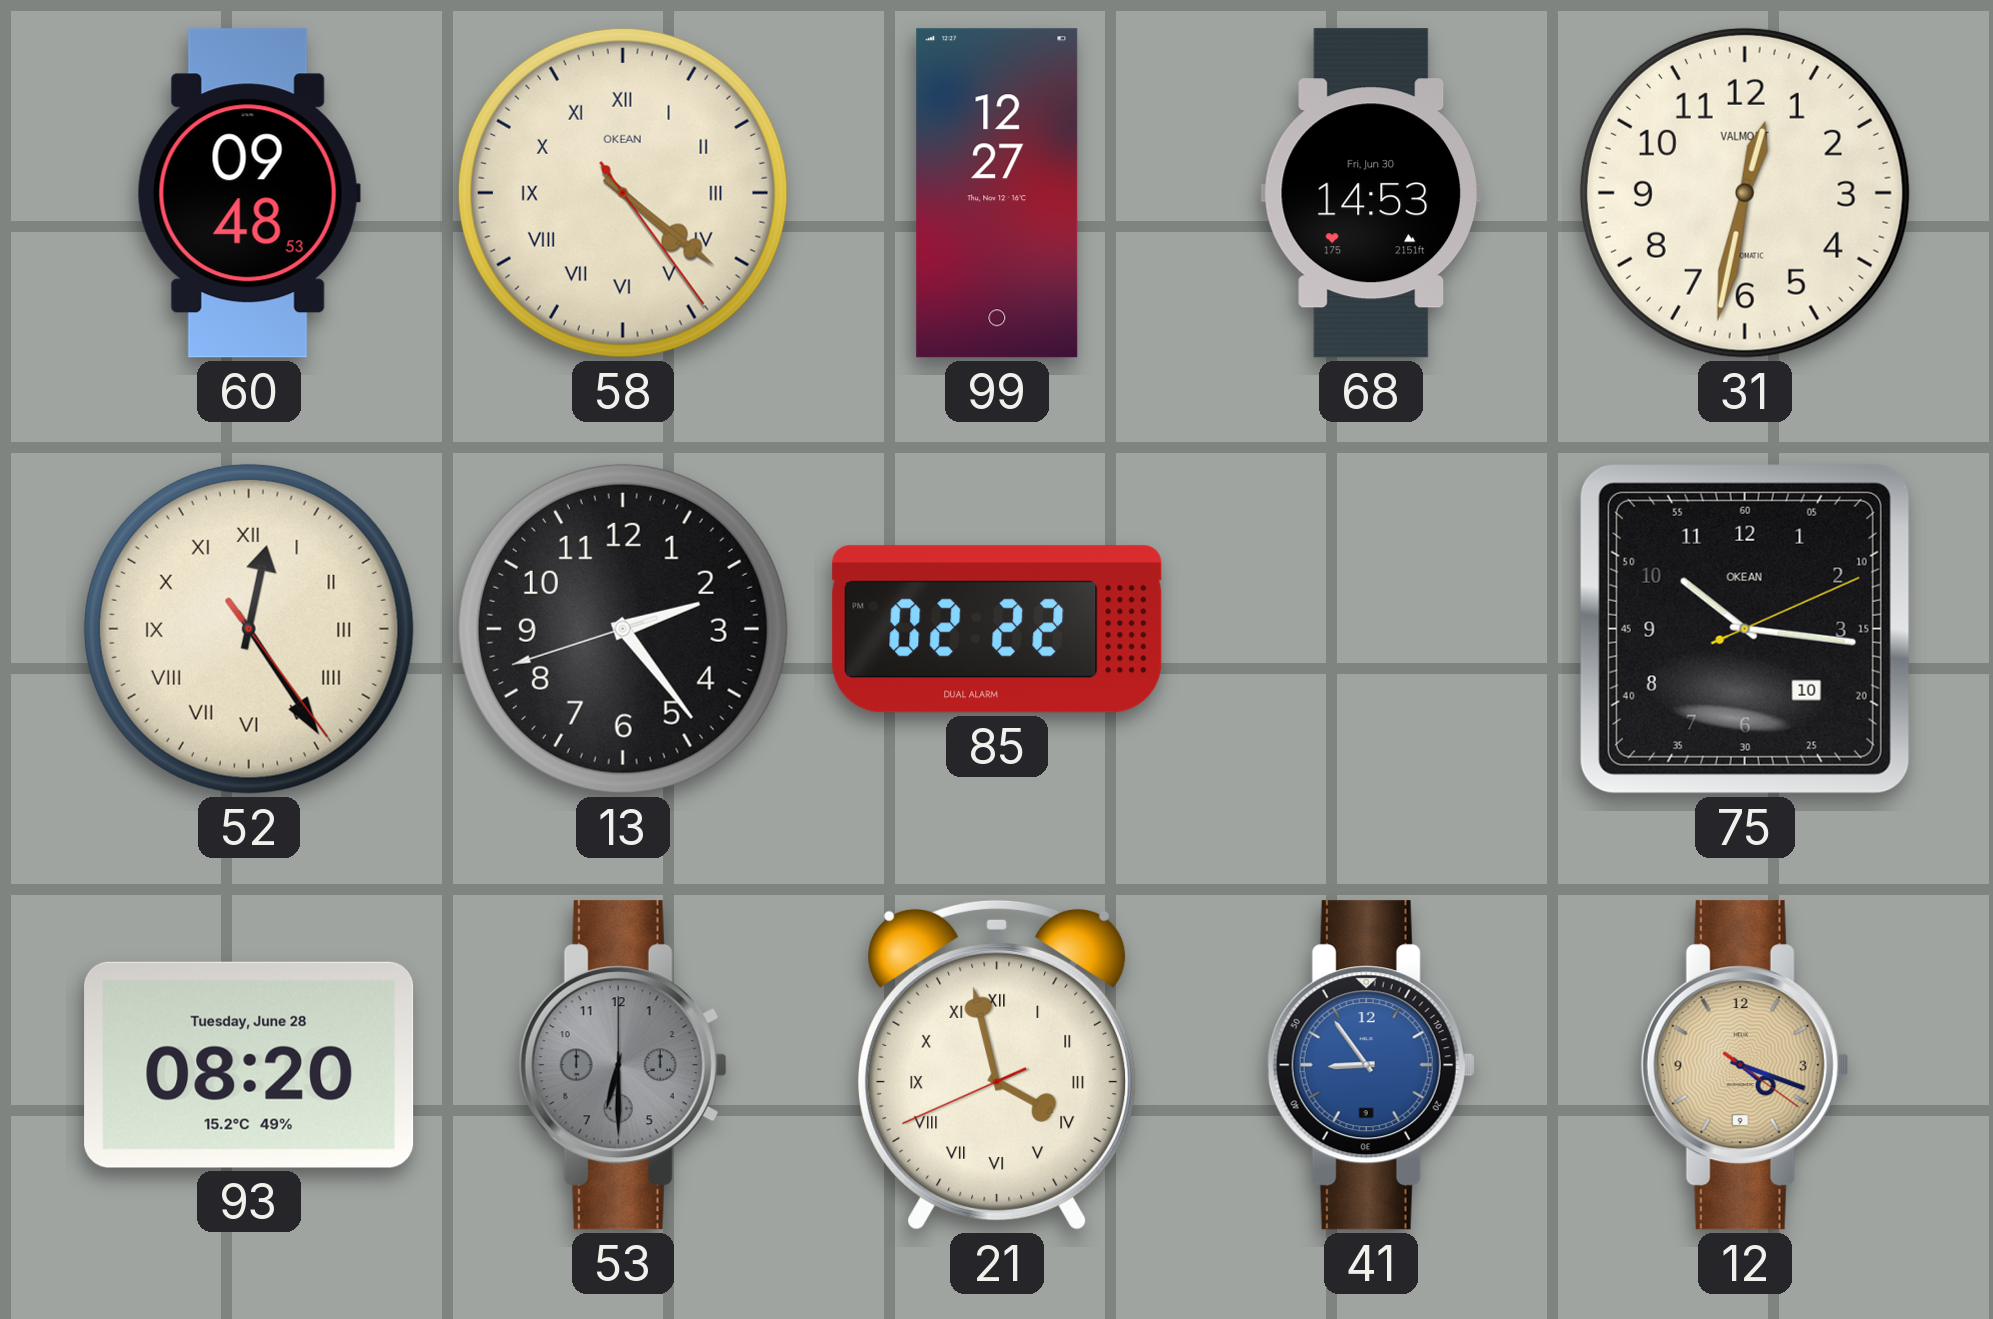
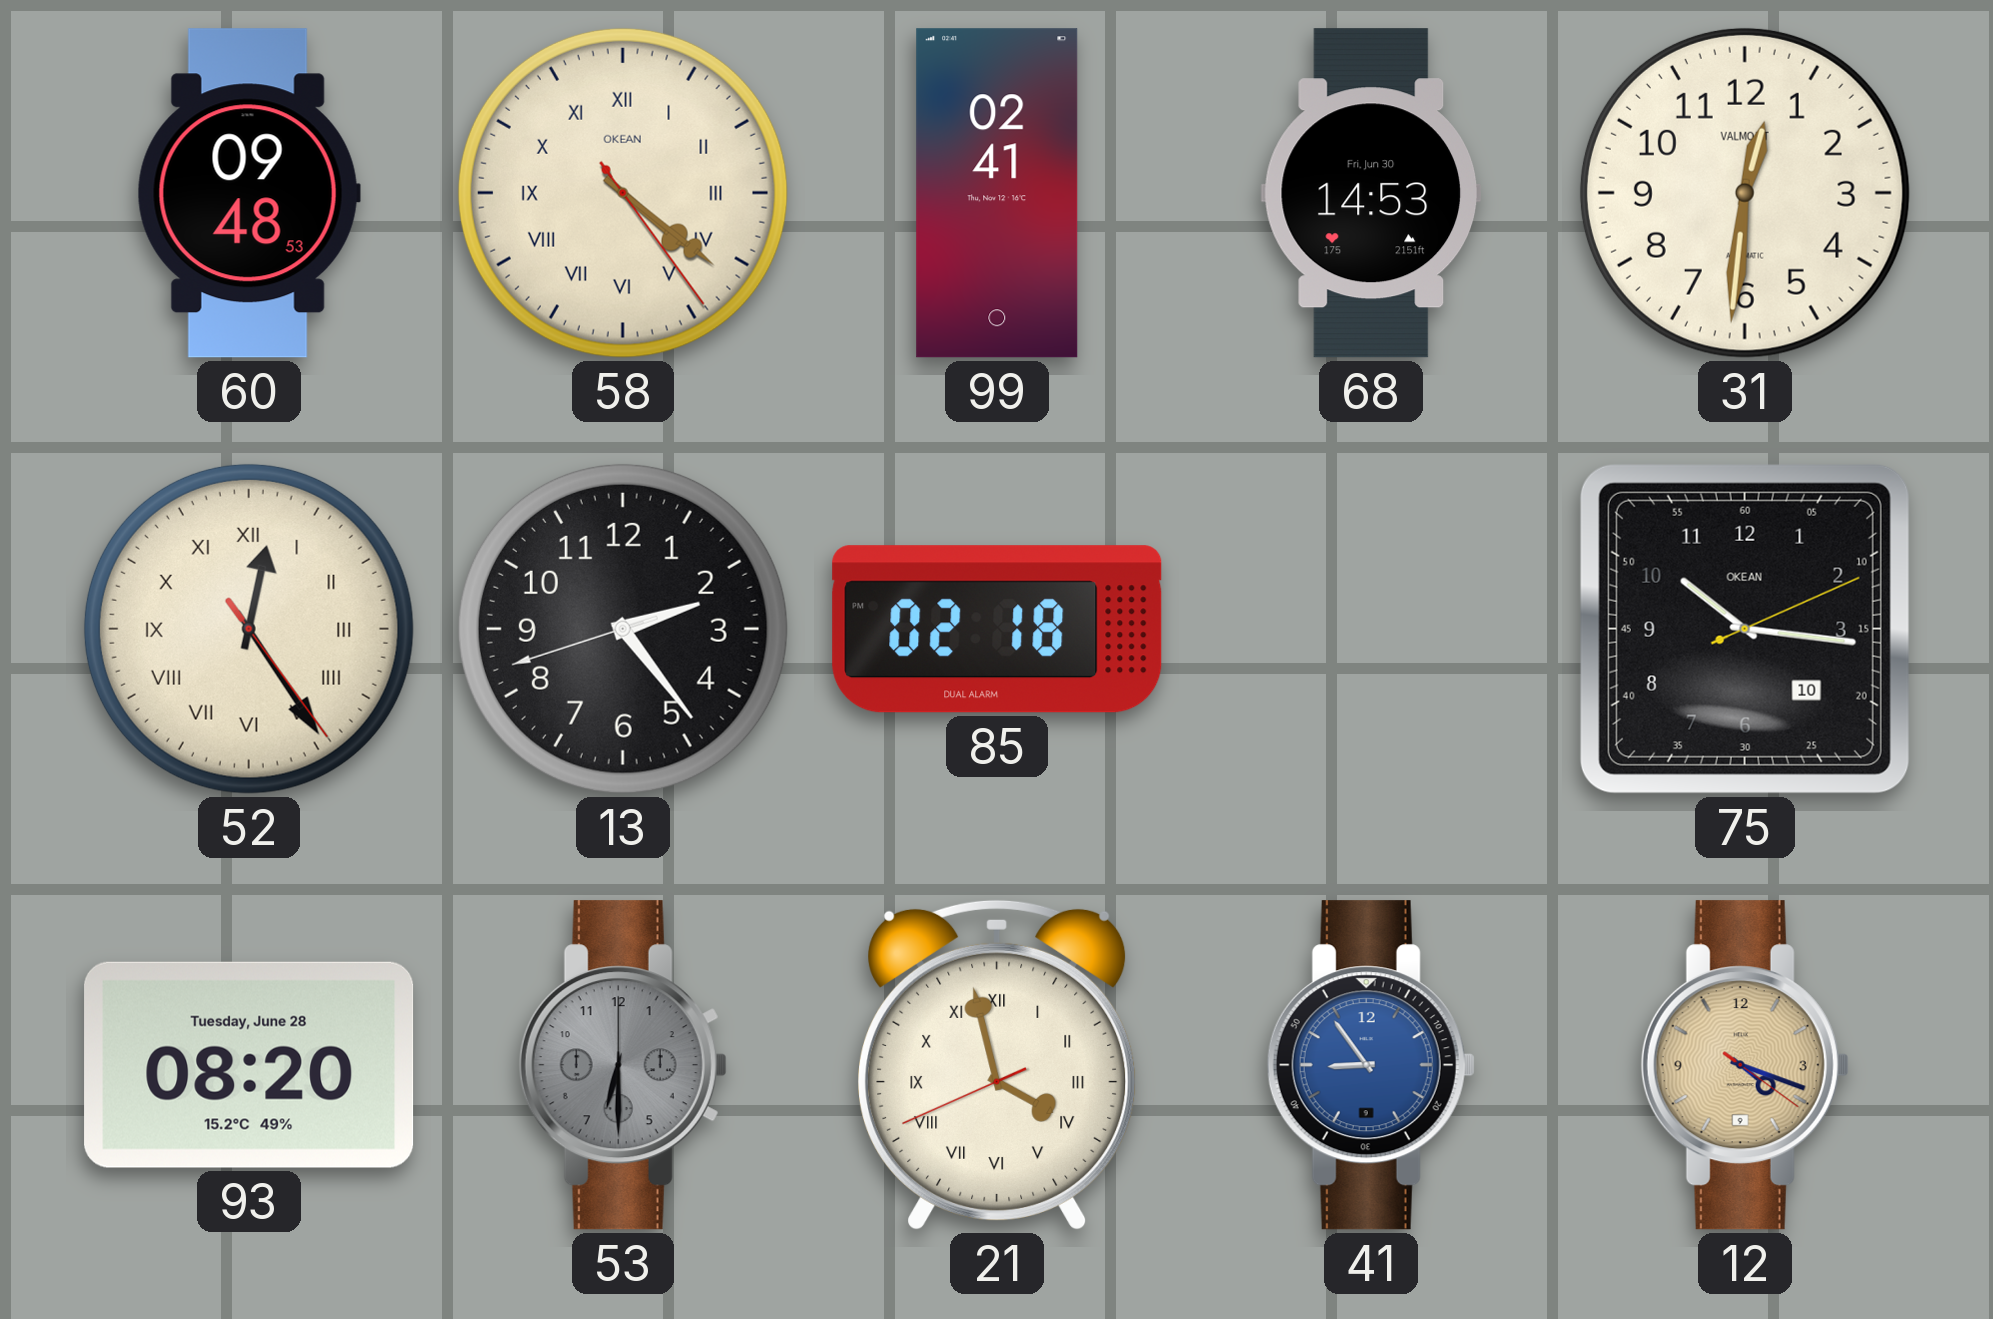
99: 12:27 -> 02:41 (997, 193)
31: 12:32 -> 12:31 (1745, 193)
85: 02:22 -> 02:18 (997, 629)
